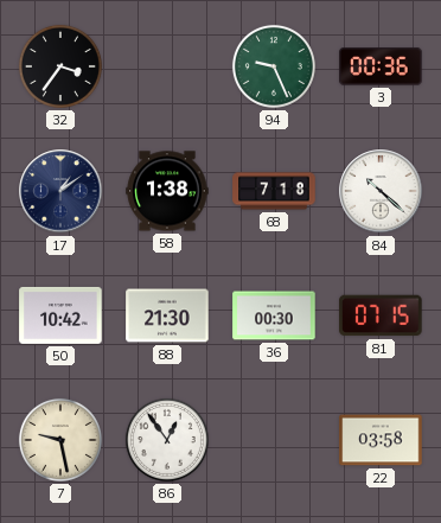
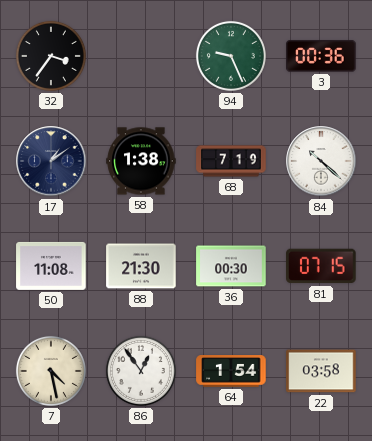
68: 7:18 -> 7:19 (231, 161)
50: 10:42 -> 11:08 (51, 266)
7: 9:28 -> 4:28 (51, 371)
64: none -> 1:54 (231, 371)
